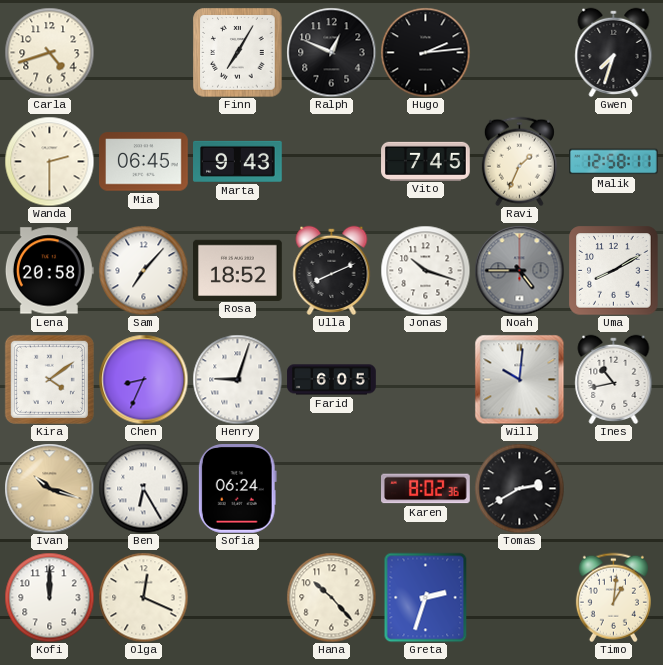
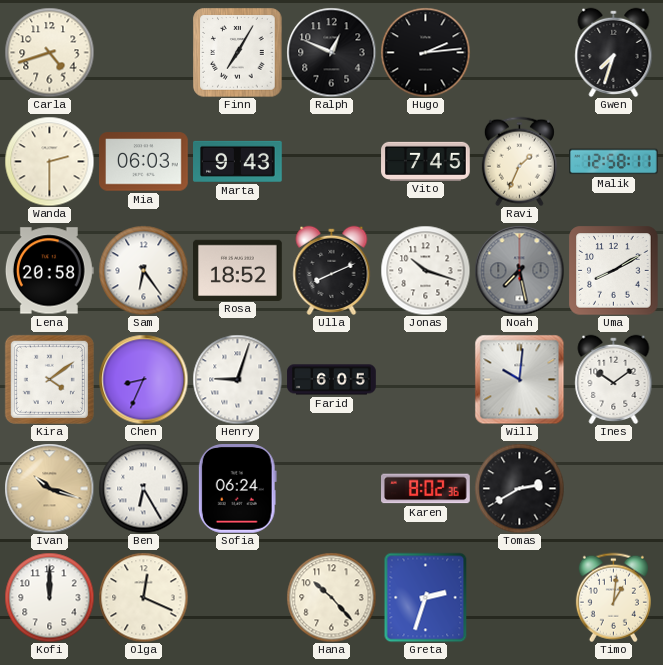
Mia: 06:45 -> 06:03 (144, 162)
Sam: 7:07 -> 6:24 (143, 270)
Noah: 4:45 -> 7:28 (519, 270)
Ines: 10:43 -> 10:09 (614, 379)
